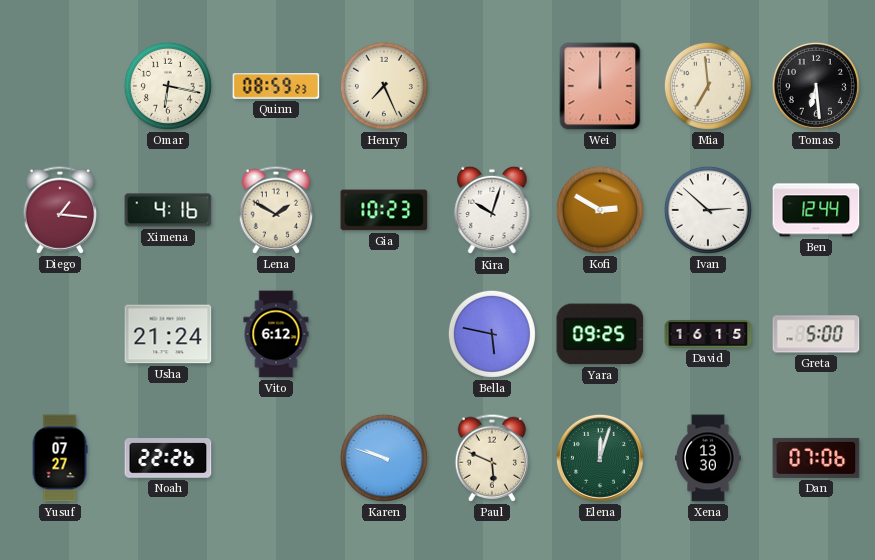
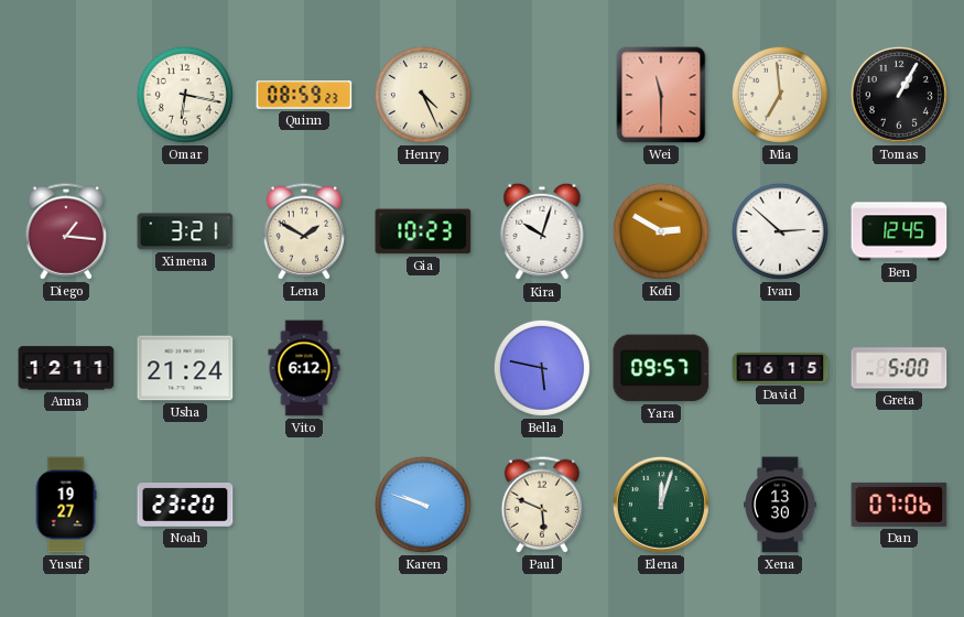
Henry: 7:26 -> 4:26 (423, 95)
Wei: 12:00 -> 11:30 (661, 95)
Tomas: 6:29 -> 1:05 (899, 95)
Ximena: 4:16 -> 3:21 (185, 231)
Ben: 12:44 -> 12:45 (899, 231)
Anna: none -> 12:11 (66, 368)
Yara: 09:25 -> 09:57 (661, 368)
Yusuf: 07:27 -> 19:27 (66, 505)
Noah: 22:26 -> 23:20 (185, 505)
